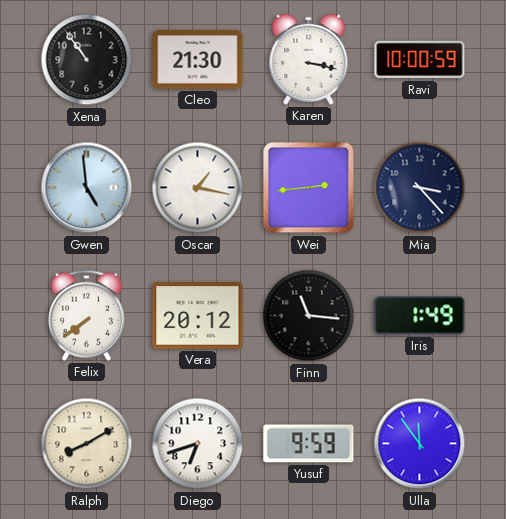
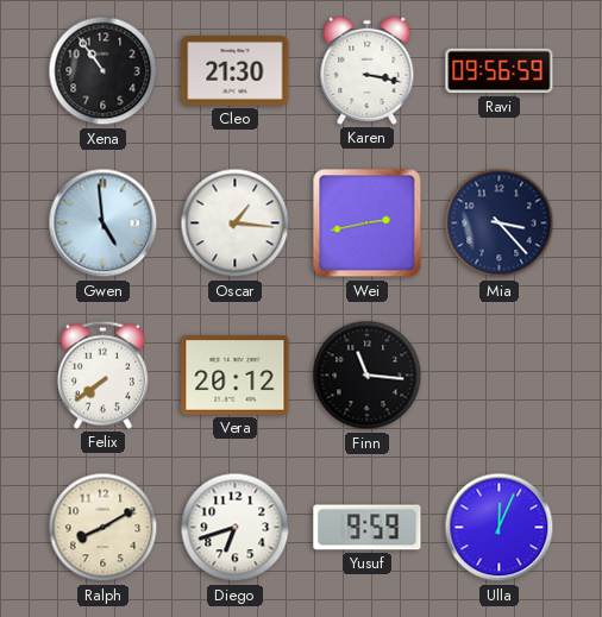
Ravi: 10:00 -> 09:56 (500, 71)
Oscar: 1:17 -> 1:16 (236, 223)
Wei: 2:44 -> 2:43 (368, 223)
Iris: 1:49 -> none (420, 316)
Ulla: 11:54 -> 12:04 (500, 528)
